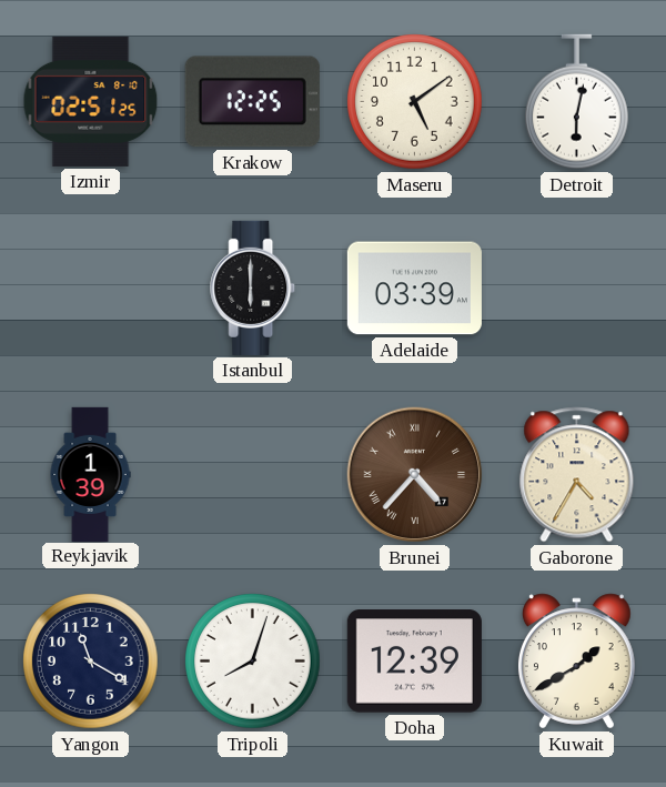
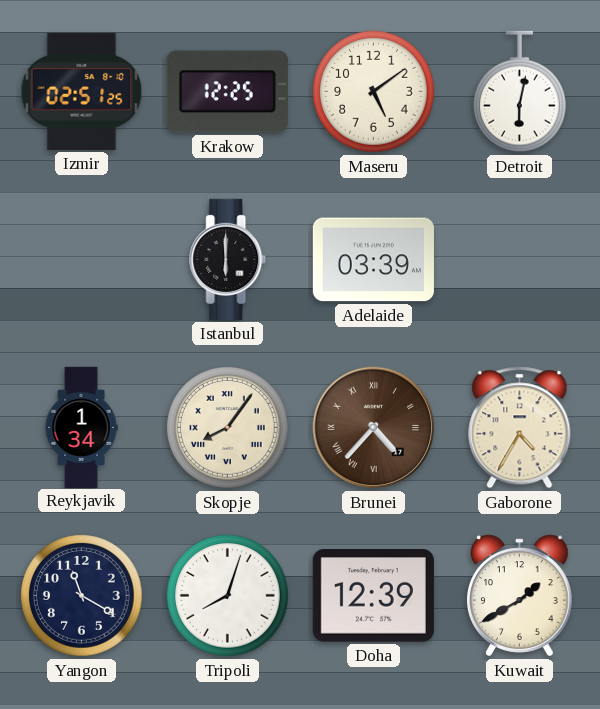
Reykjavik: 1:39 -> 1:34 (81, 427)
Skopje: none -> 8:06 (228, 428)
